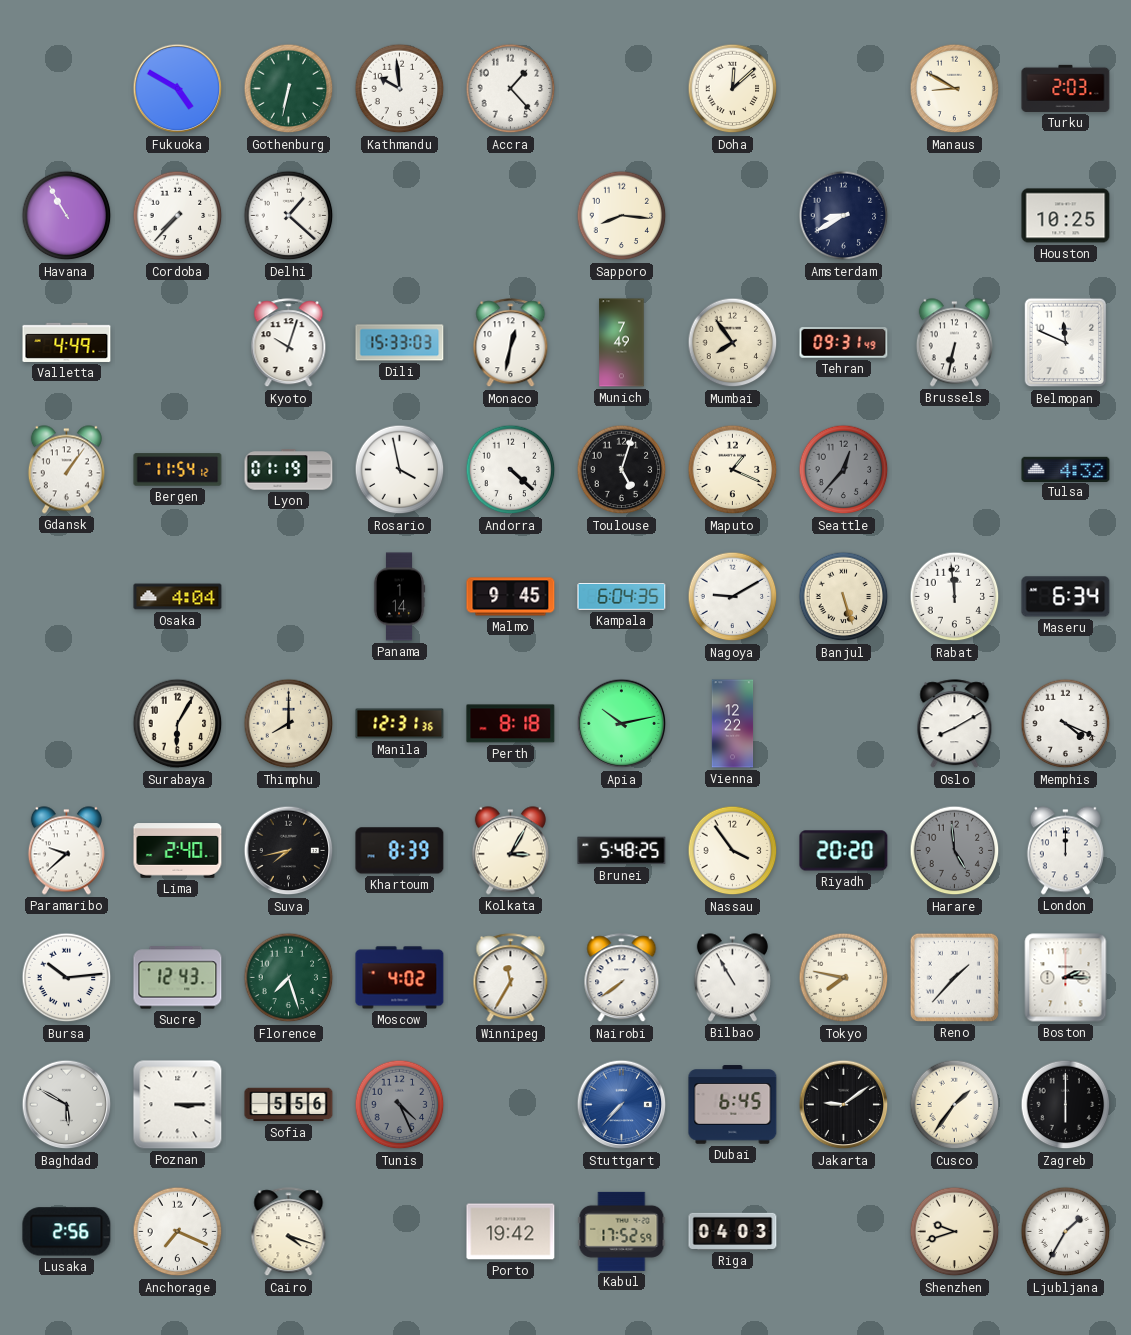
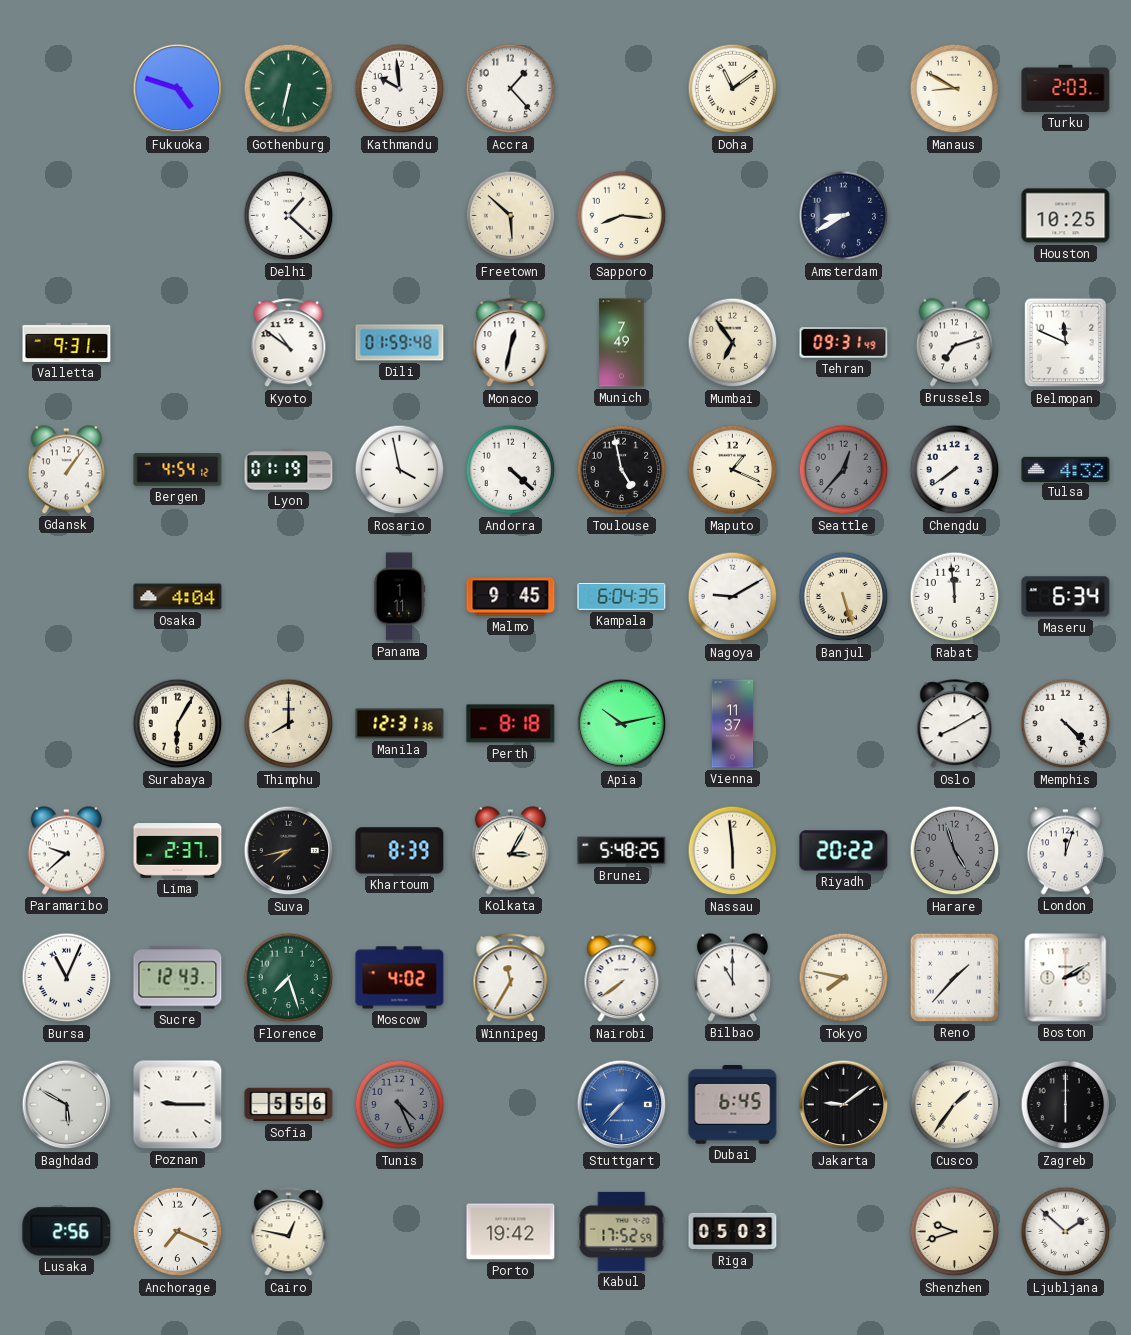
Fukuoka: 4:50 -> 4:48 (178, 89)
Doha: 12:08 -> 11:09 (733, 89)
Havana: 10:55 -> none (67, 216)
Cordoba: 7:37 -> none (178, 216)
Freetown: none -> 5:52 (511, 216)
Valletta: 4:49 -> 9:31 (67, 342)
Kyoto: 10:03 -> 10:51 (289, 343)
Dili: 15:33 -> 01:59 (400, 343)
Mumbai: 7:54 -> 6:54 (733, 343)
Brussels: 6:32 -> 7:12 (954, 343)
Bergen: 11:54 -> 4:54 (178, 470)
Toulouse: 5:03 -> 4:58 (622, 470)
Chengdu: none -> 7:39 (955, 470)
Panama: 1:14 -> 1:11 (399, 597)
Vienna: 12:22 -> 11:37 (733, 724)
Memphis: 4:19 -> 4:23 (1066, 724)
Lima: 2:40 -> 2:37 (178, 851)
Nassau: 3:54 -> 5:59 (733, 851)
Riyadh: 20:20 -> 20:22 (844, 851)
Harare: 4:59 -> 4:57 (955, 851)
London: 12:00 -> 12:03 (1065, 851)
Bursa: 10:14 -> 11:04 (67, 978)
Bilbao: 10:55 -> 11:00 (732, 978)
Boston: 2:15 -> 2:10 (1066, 978)
Poznan: 3:15 -> 9:15 (178, 1105)
Cairo: 4:18 -> 12:47 (289, 1232)
Riga: 04:03 -> 05:03 (733, 1231)
Ljubljana: 1:35 -> 1:52 (1066, 1232)
